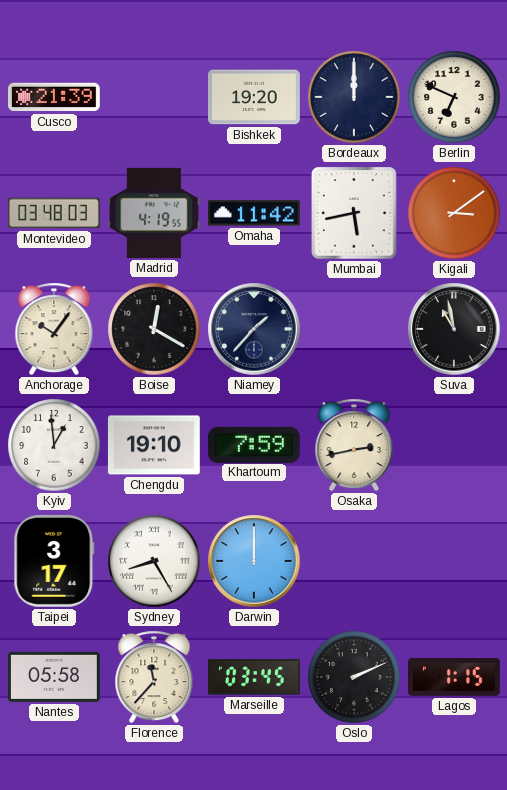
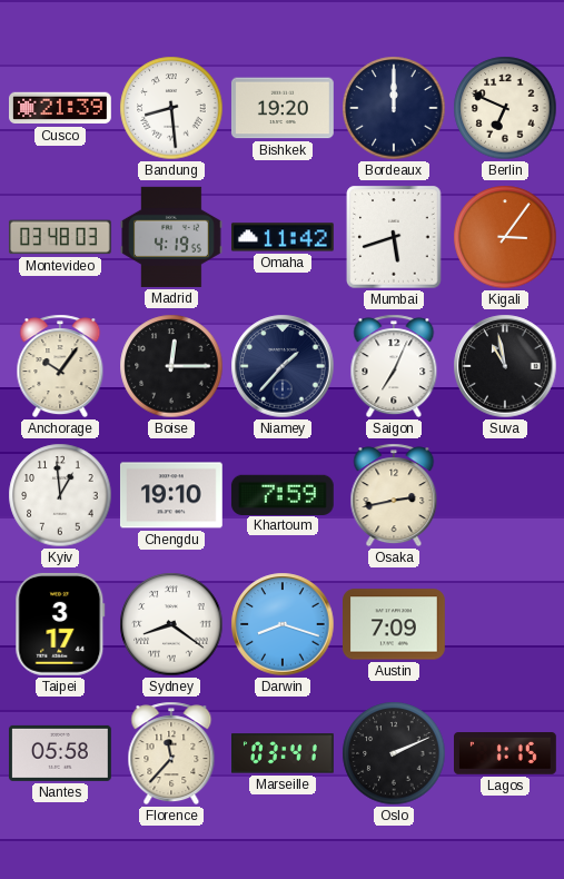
Bandung: none -> 8:29 (171, 108)
Mumbai: 5:43 -> 5:42 (394, 237)
Kigali: 3:09 -> 3:06 (505, 237)
Boise: 12:20 -> 12:15 (171, 366)
Saigon: none -> 7:04 (394, 366)
Sydney: 8:25 -> 8:21 (171, 624)
Darwin: 12:00 -> 8:18 (283, 624)
Austin: none -> 7:09 (395, 624)
Marseille: 03:45 -> 03:41 (284, 753)
